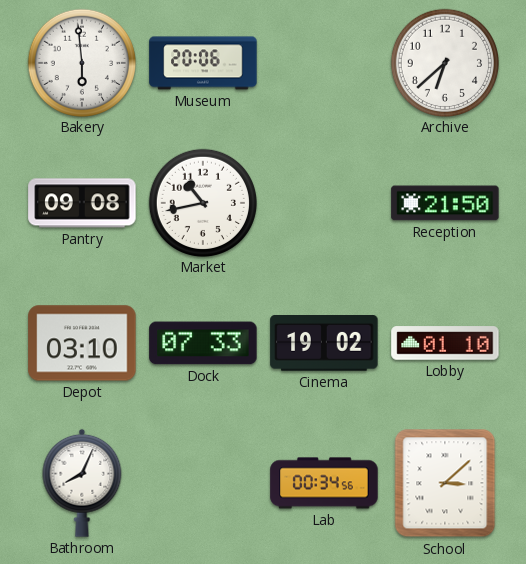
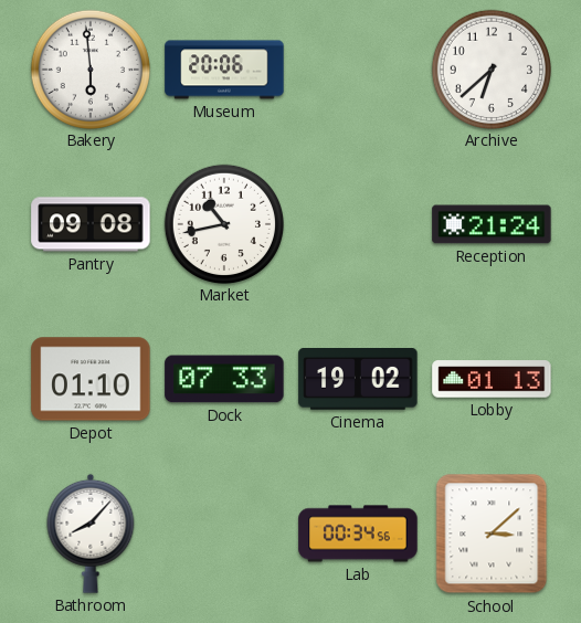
Reception: 21:50 -> 21:24 (492, 224)
Depot: 03:10 -> 01:10 (91, 379)
Lobby: 01:10 -> 01:13 (492, 379)
Bathroom: 8:04 -> 8:07 (91, 534)
